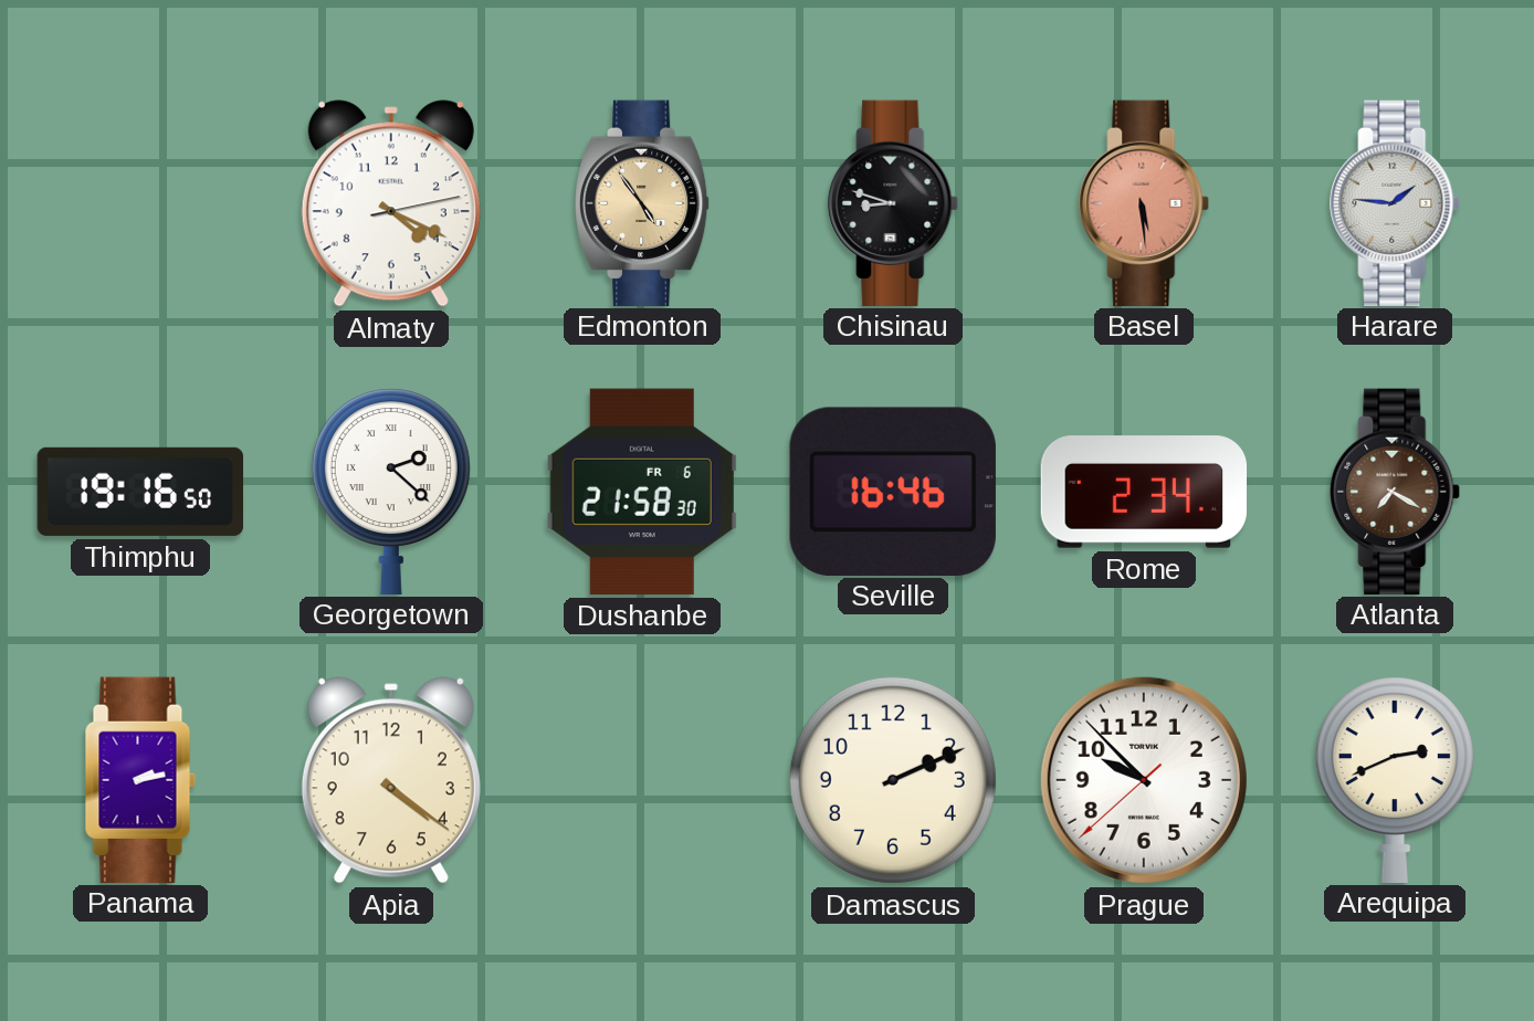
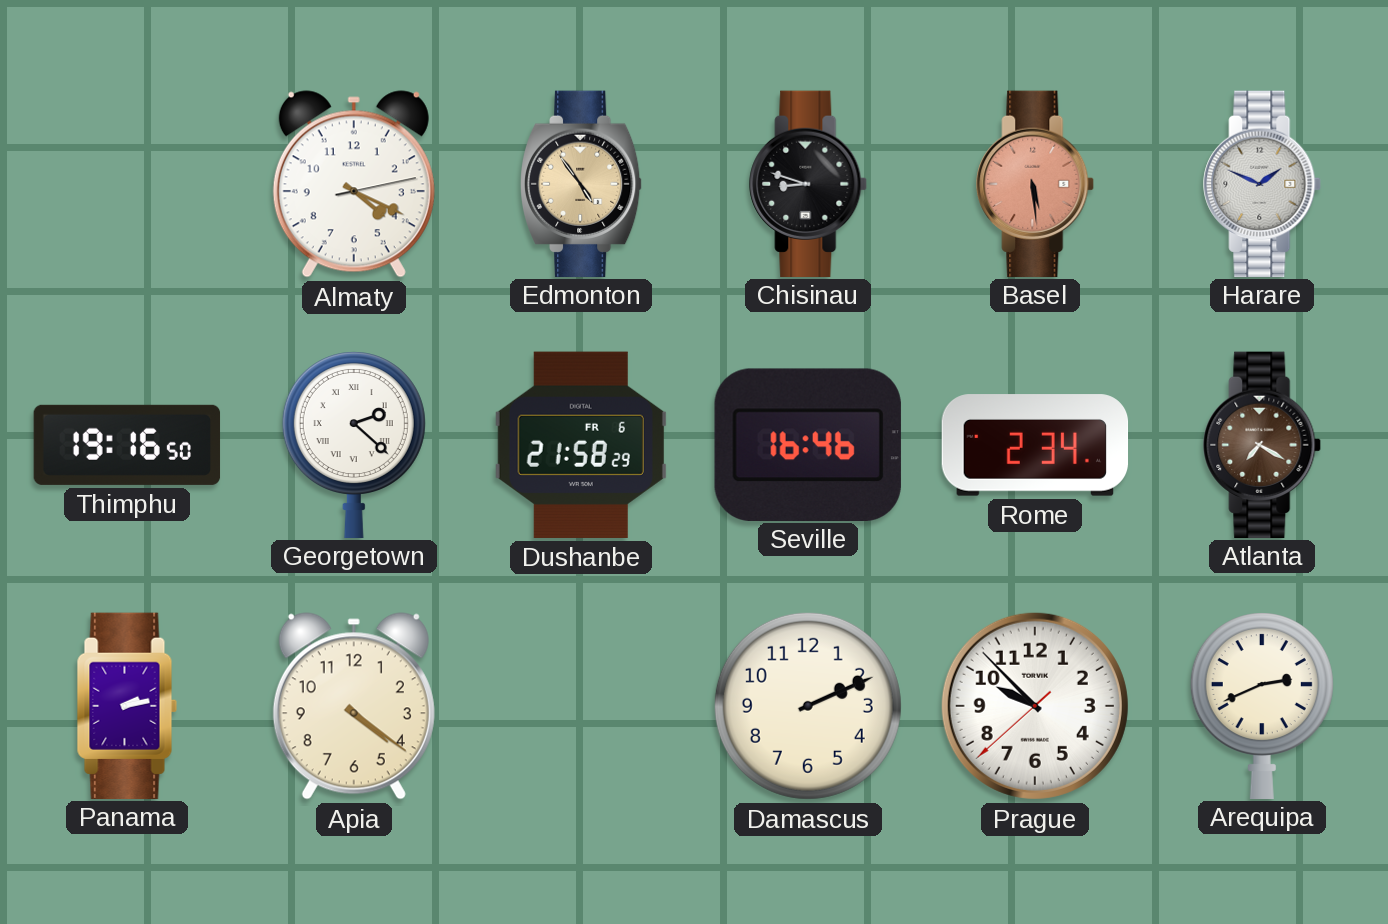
Harare: 1:46 -> 1:49 (1263, 183)
Dushanbe: 21:58:30 -> 21:58:29 (581, 445)
